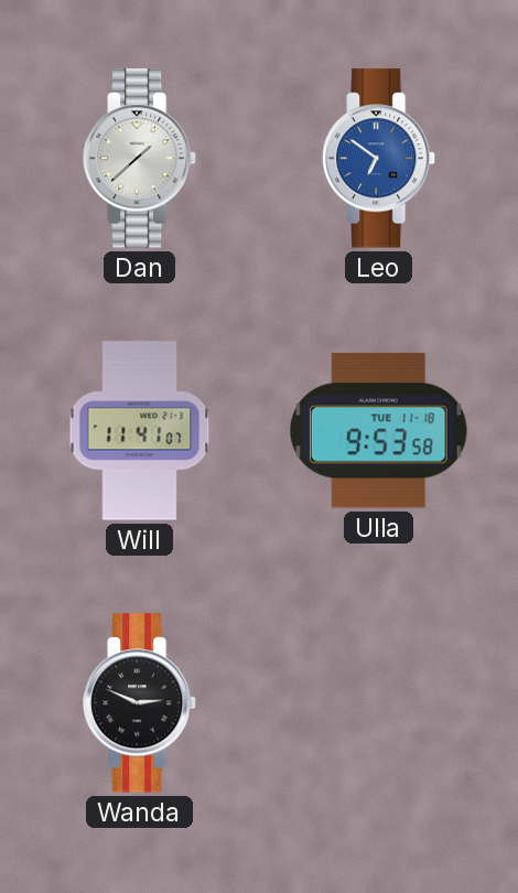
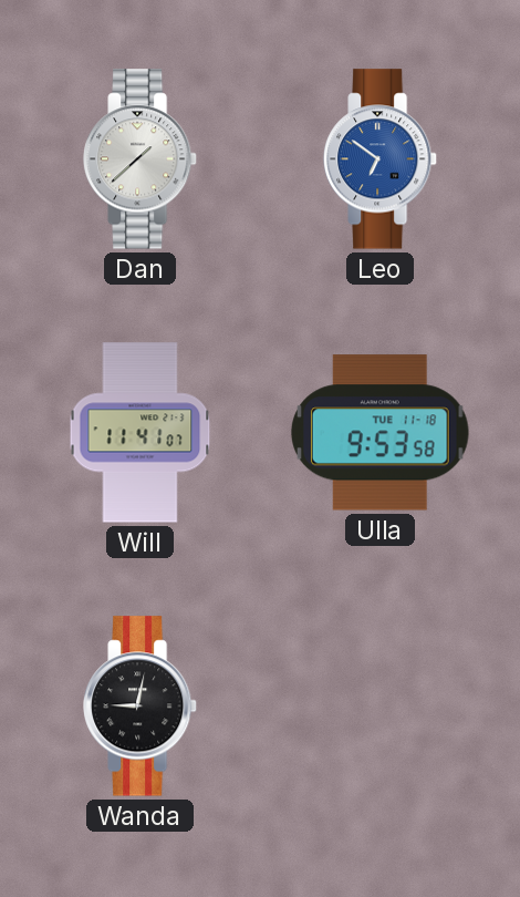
Wanda: 2:49 -> 9:02 (142, 707)
